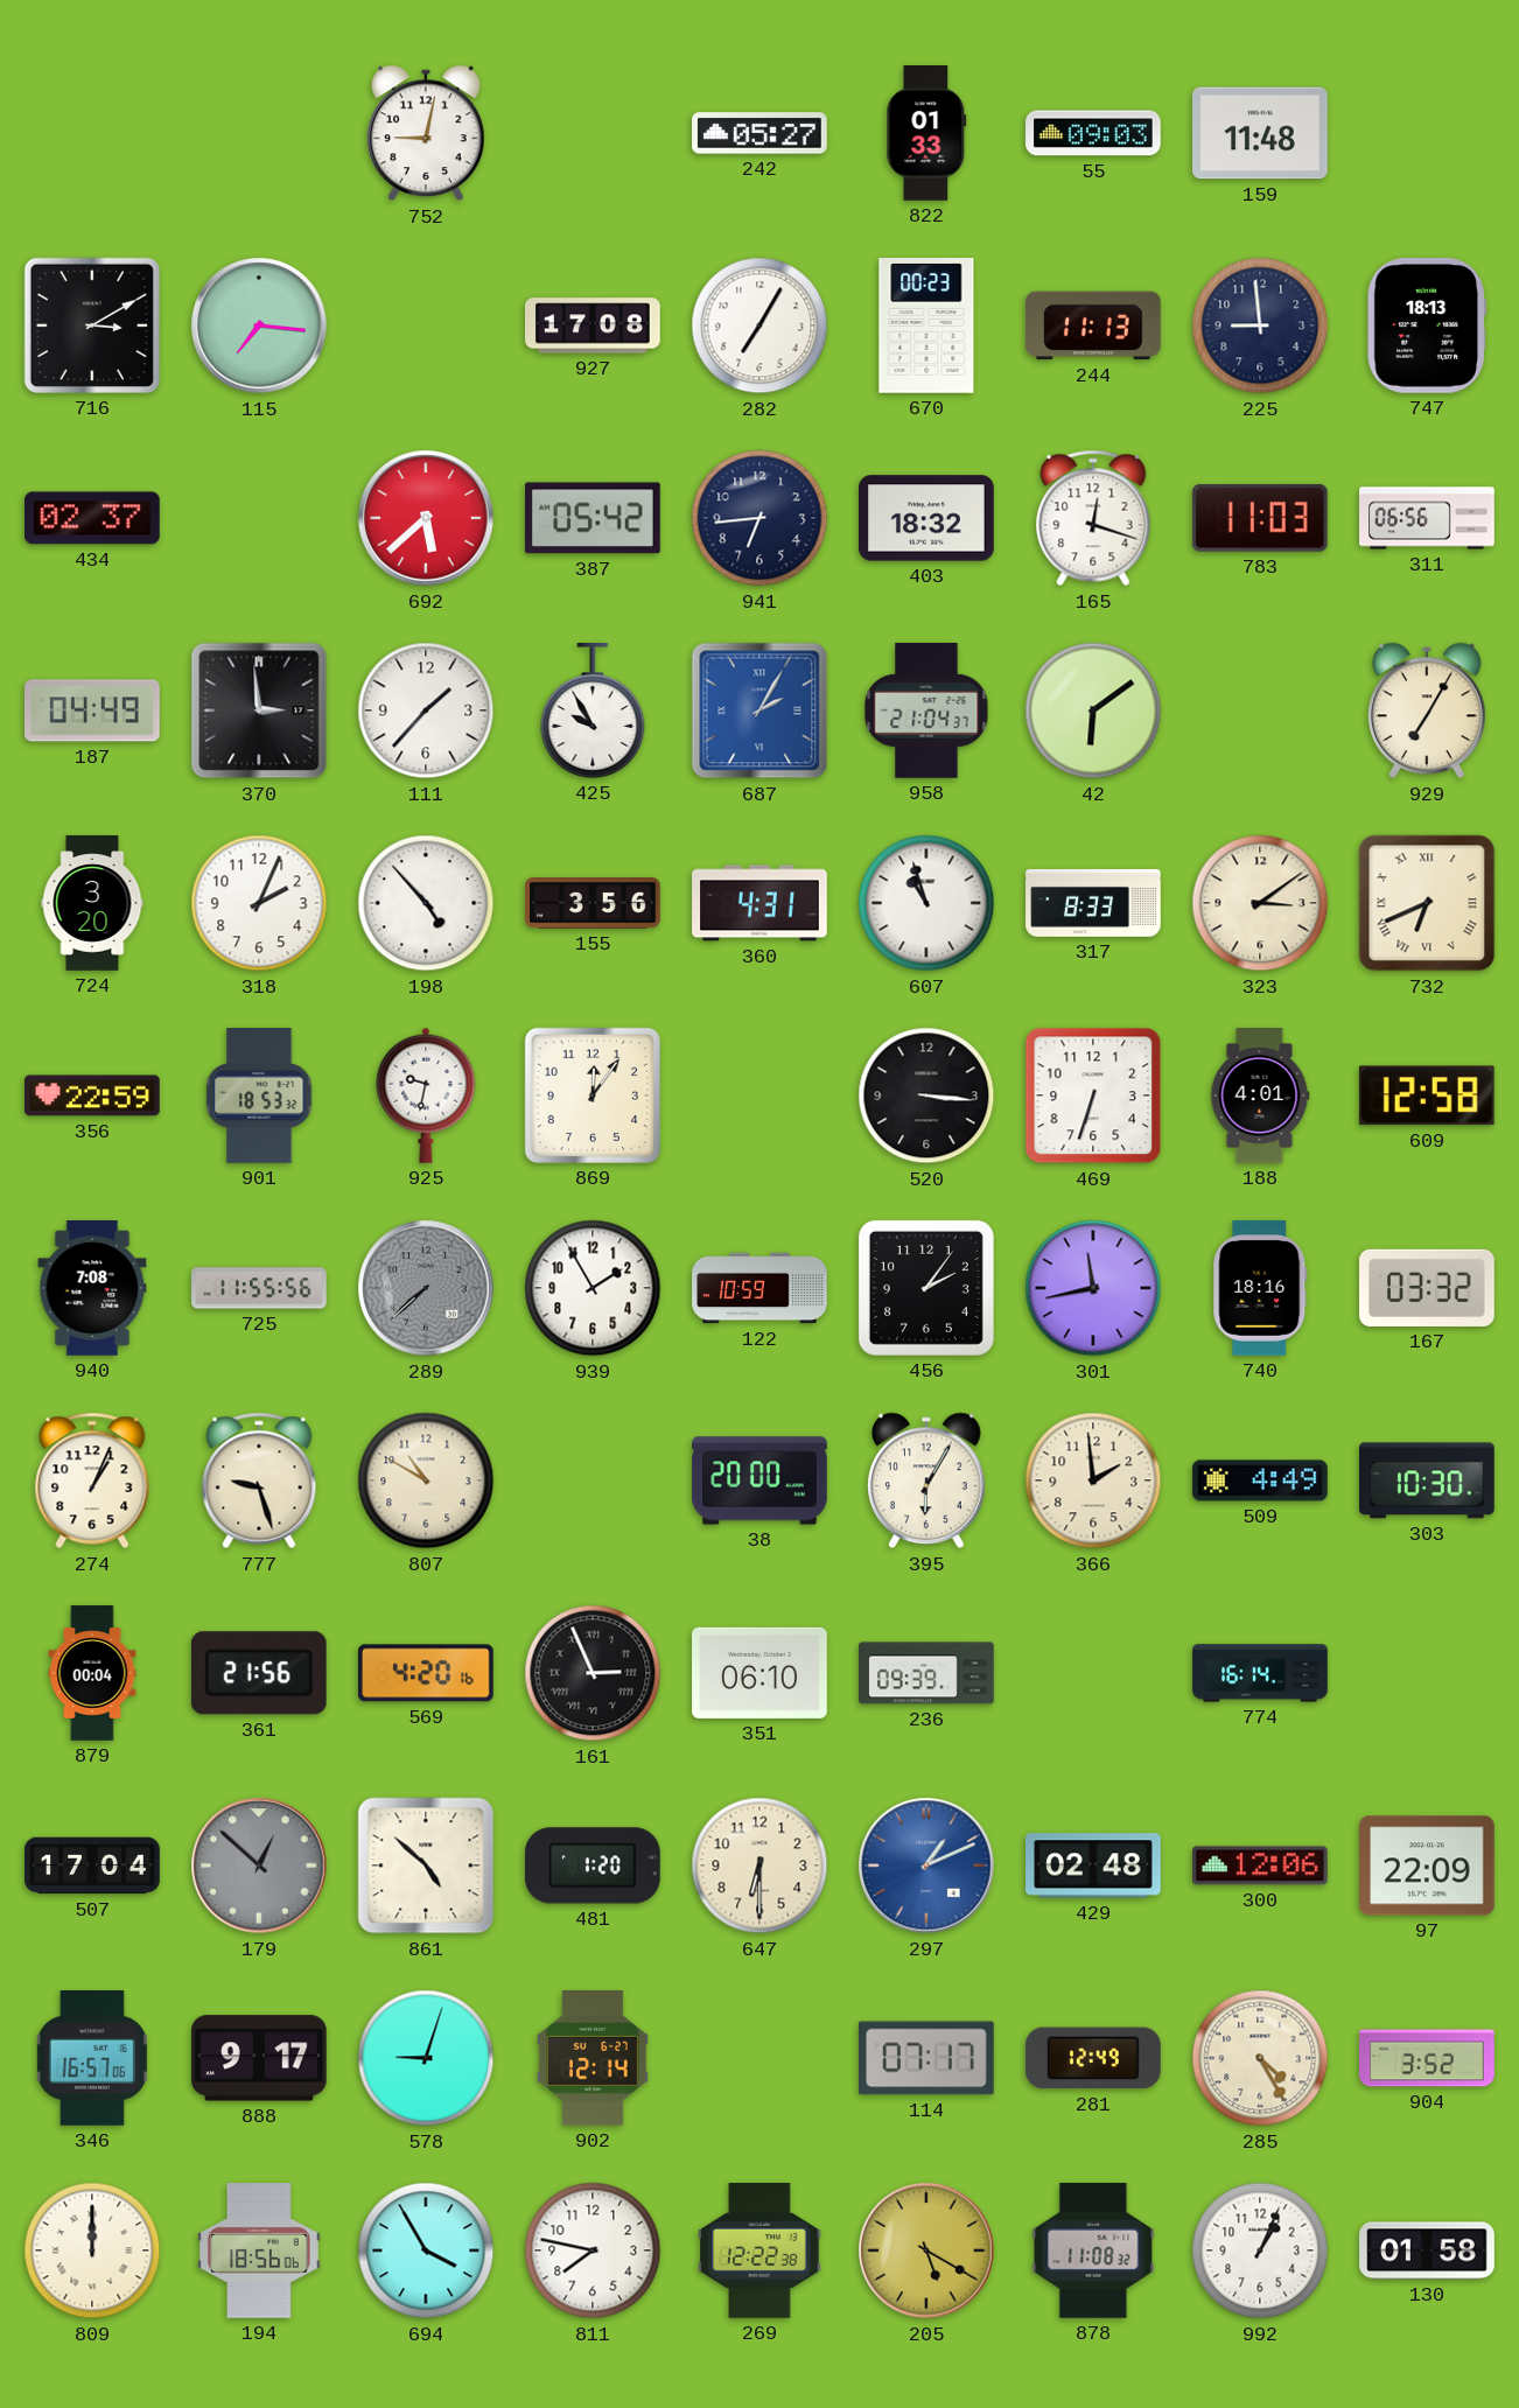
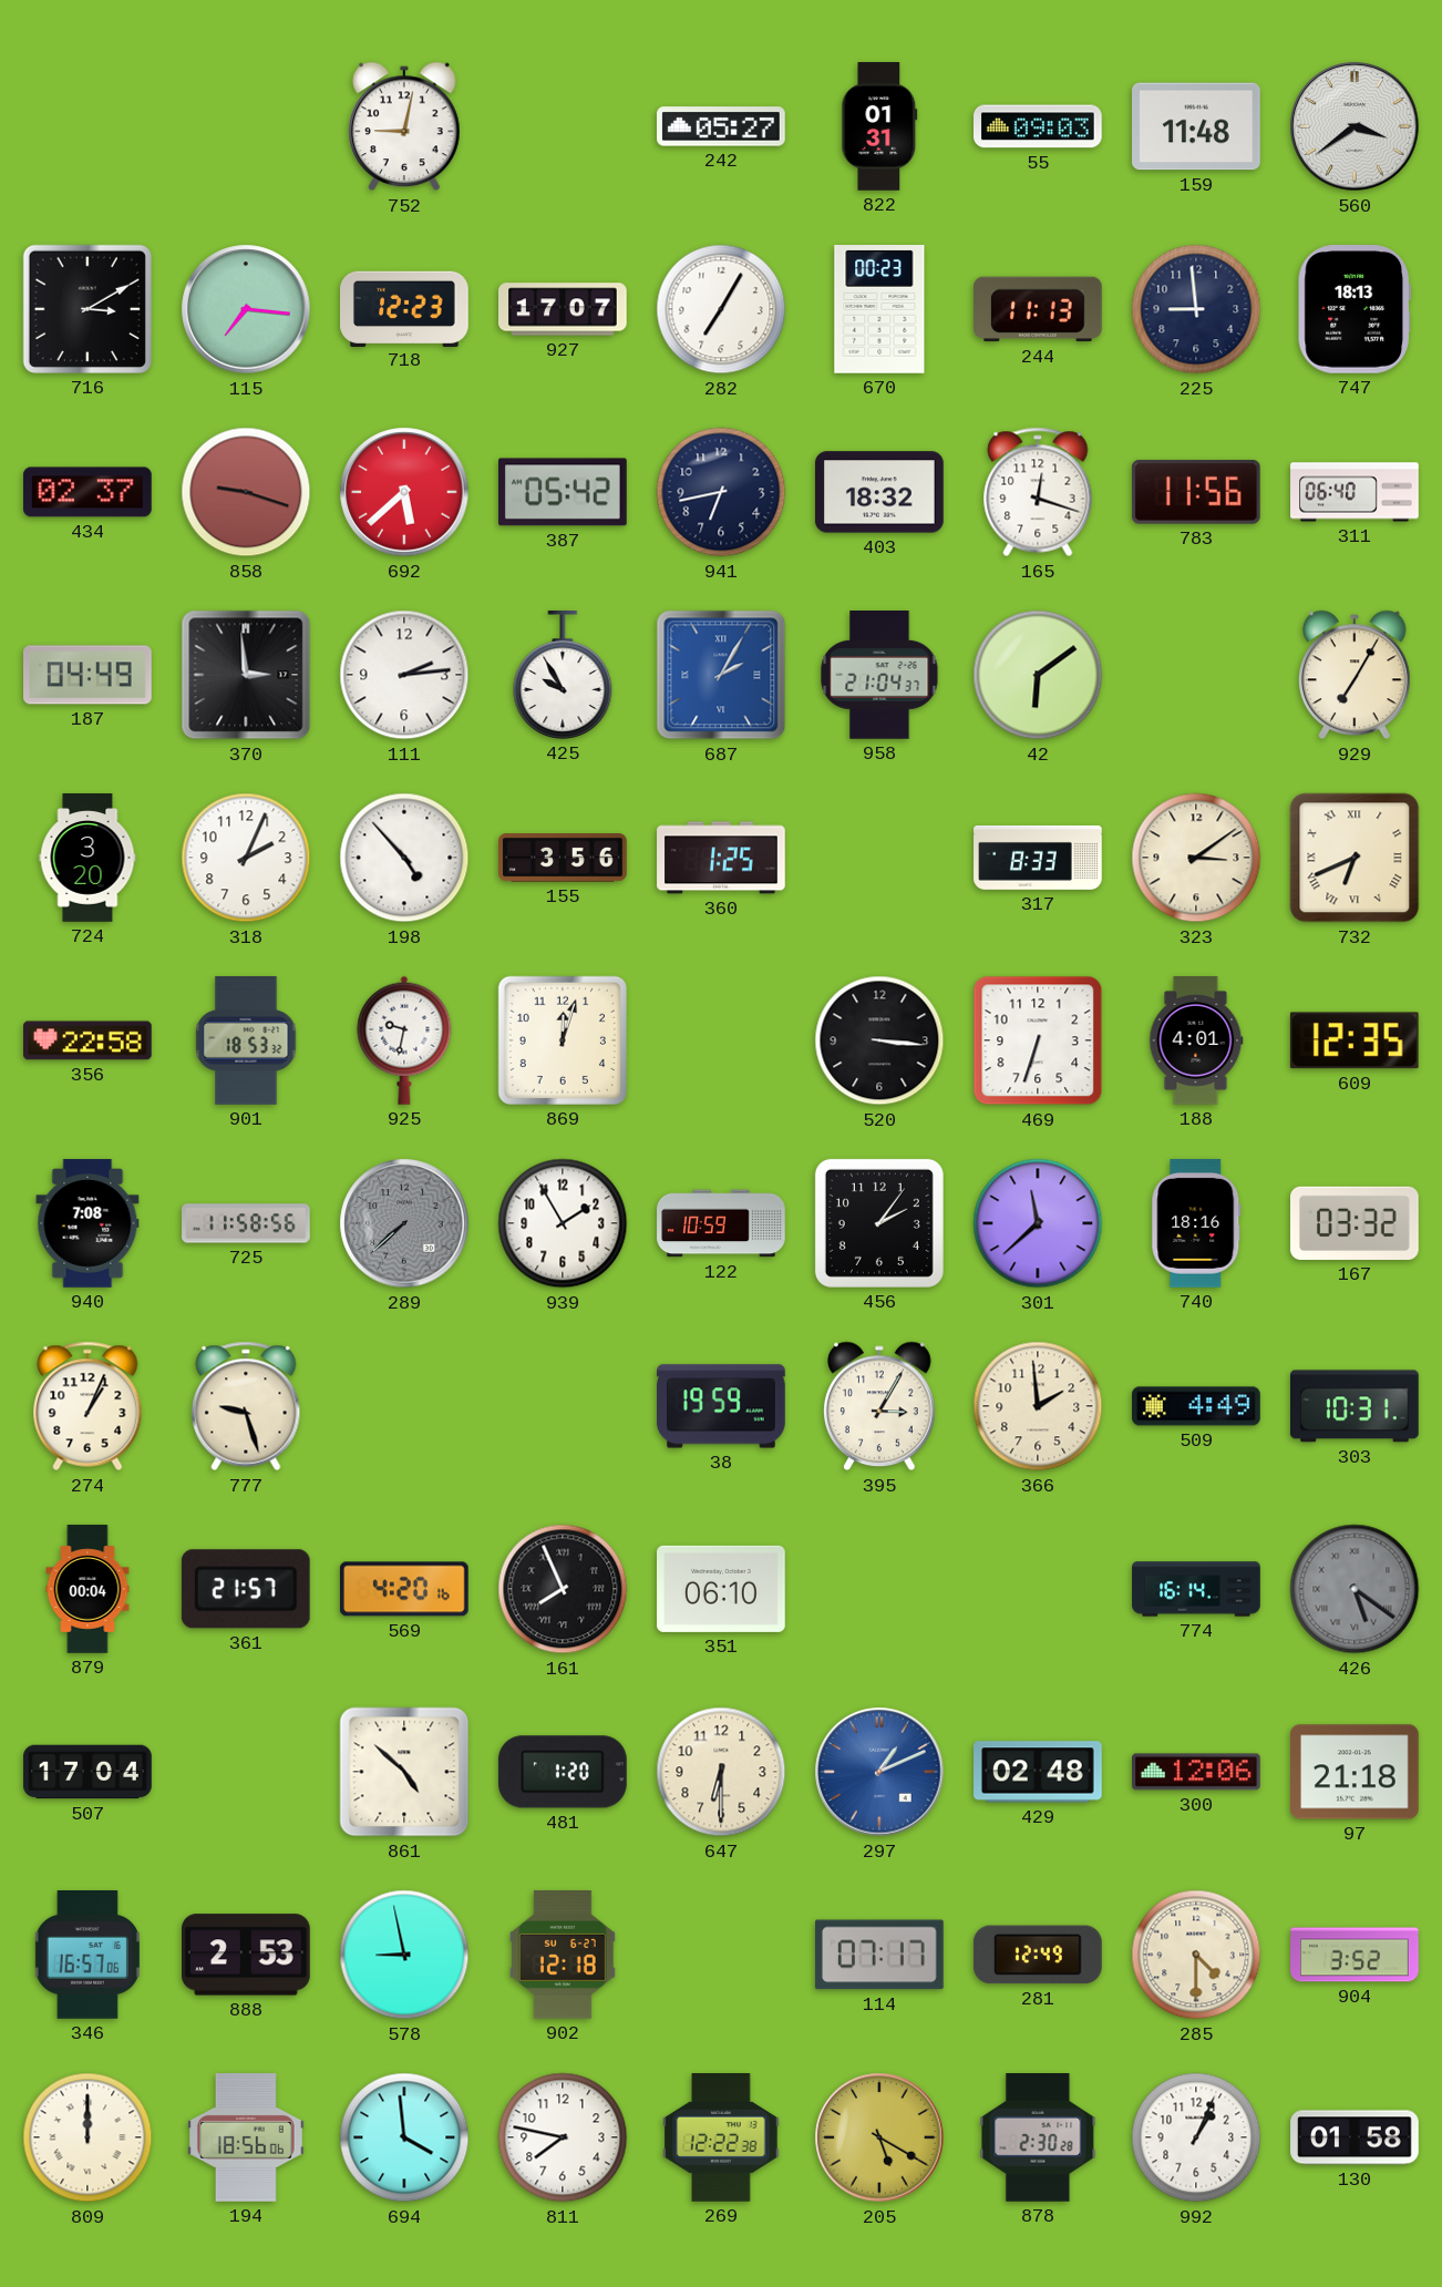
822: 01:33 -> 01:31 (879, 126)
560: none -> 3:39 (1355, 126)
718: none -> 12:23 (405, 308)
927: 17:08 -> 17:07 (564, 309)
858: none -> 9:18 (246, 492)
941: 6:44 -> 6:43 (721, 492)
783: 11:03 -> 11:56 (1196, 492)
311: 06:56 -> 06:40 (1355, 492)
111: 1:37 -> 2:14 (404, 675)
360: 4:31 -> 1:25 (721, 858)
607: 10:57 -> none (926, 903)
356: 22:59 -> 22:58 (89, 1040)
869: 12:06 -> 12:03 (563, 1040)
609: 12:58 -> 12:35 (1355, 1040)
725: 11:55 -> 11:58 (246, 1223)
301: 11:43 -> 11:38 (1038, 1223)
807: 10:50 -> none (426, 1480)
38: 20:00 -> 19:59 (721, 1406)
395: 6:05 -> 3:05 (880, 1406)
303: 10:30 -> 10:31 (1356, 1406)
361: 21:56 -> 21:57 (246, 1589)
161: 2:56 -> 7:56 (563, 1589)
236: 09:39 -> none (926, 1673)
426: none -> 5:21 (1355, 1589)
179: 12:52 -> none (259, 1866)
97: 22:09 -> 21:18 (1356, 1772)
888: 9:17 -> 2:53 (247, 1955)
578: 9:03 -> 8:58 (404, 1955)
902: 12:14 -> 12:18 (563, 1956)
285: 4:25 -> 4:30 (1196, 1955)
694: 3:55 -> 3:59 (404, 2137)
878: 11:08 -> 2:30 (1038, 2139)
